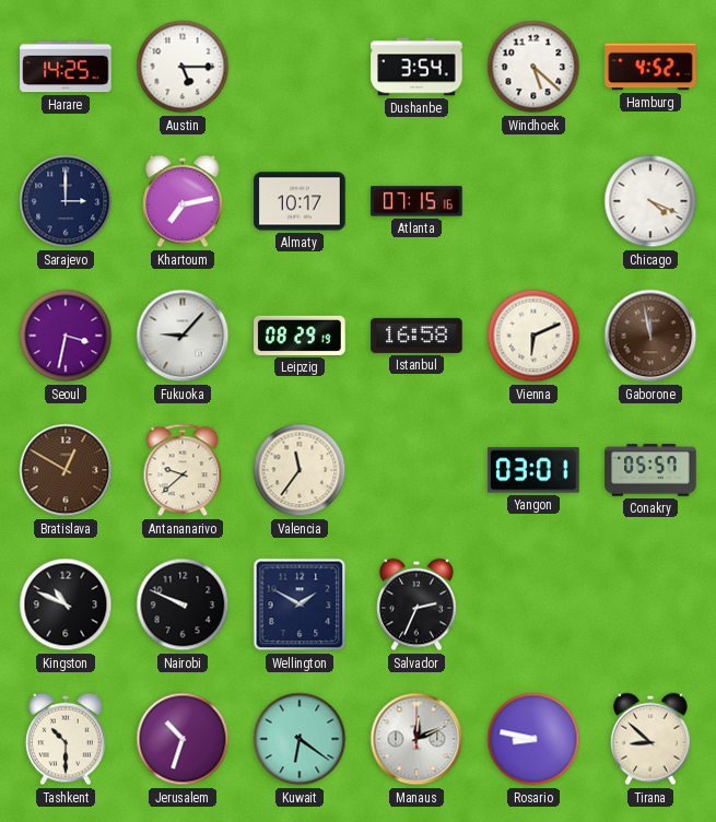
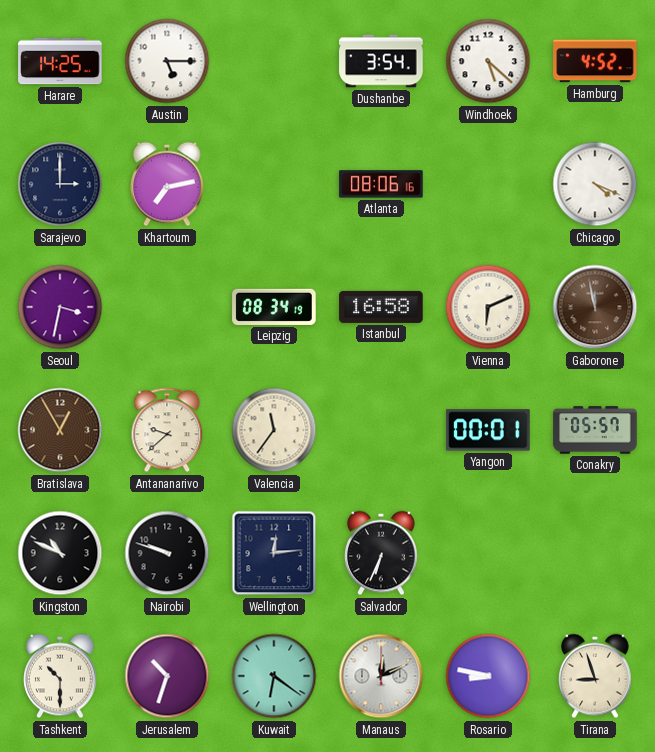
Almaty: 10:17 -> none (300, 201)
Atlanta: 07:15 -> 08:06 (381, 184)
Fukuoka: 9:07 -> none (183, 336)
Leipzig: 08:29 -> 08:34 (274, 307)
Bratislava: 12:50 -> 12:55 (60, 430)
Yangon: 03:01 -> 00:01 (488, 430)
Nairobi: 9:49 -> 9:48 (167, 553)
Wellington: 1:50 -> 12:14 (274, 553)
Salvador: 2:34 -> 6:34 (381, 553)
Tirana: 8:52 -> 8:57 (595, 676)
